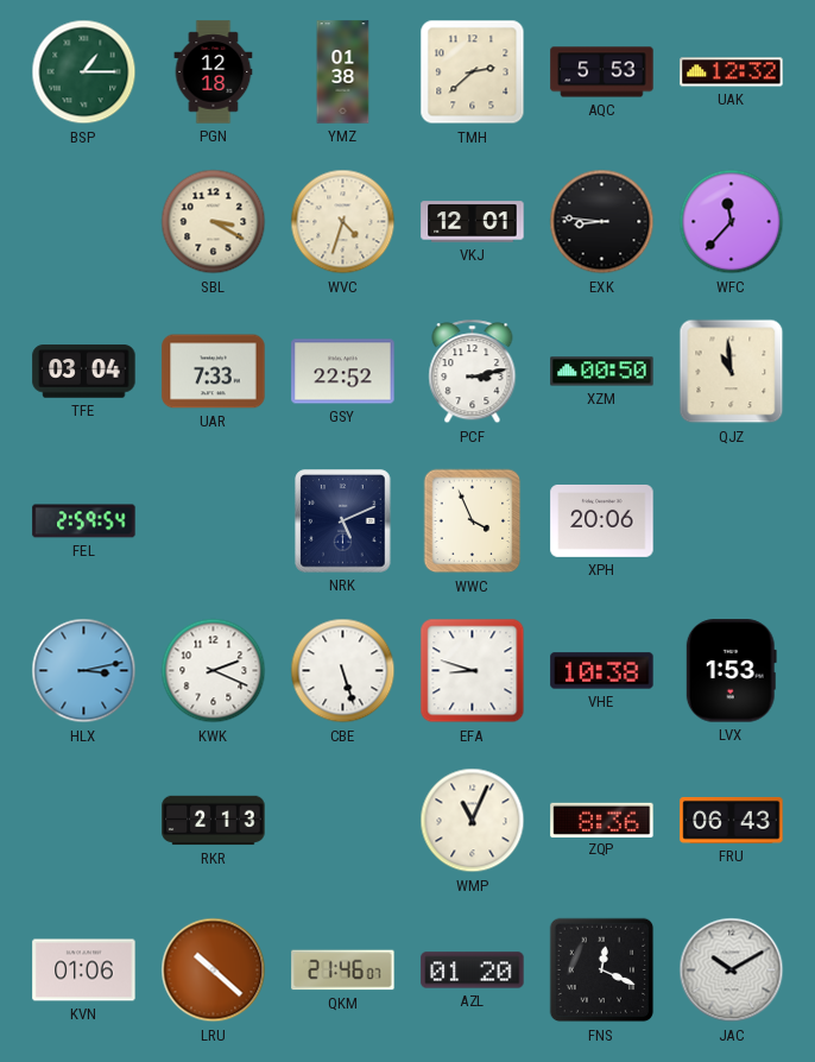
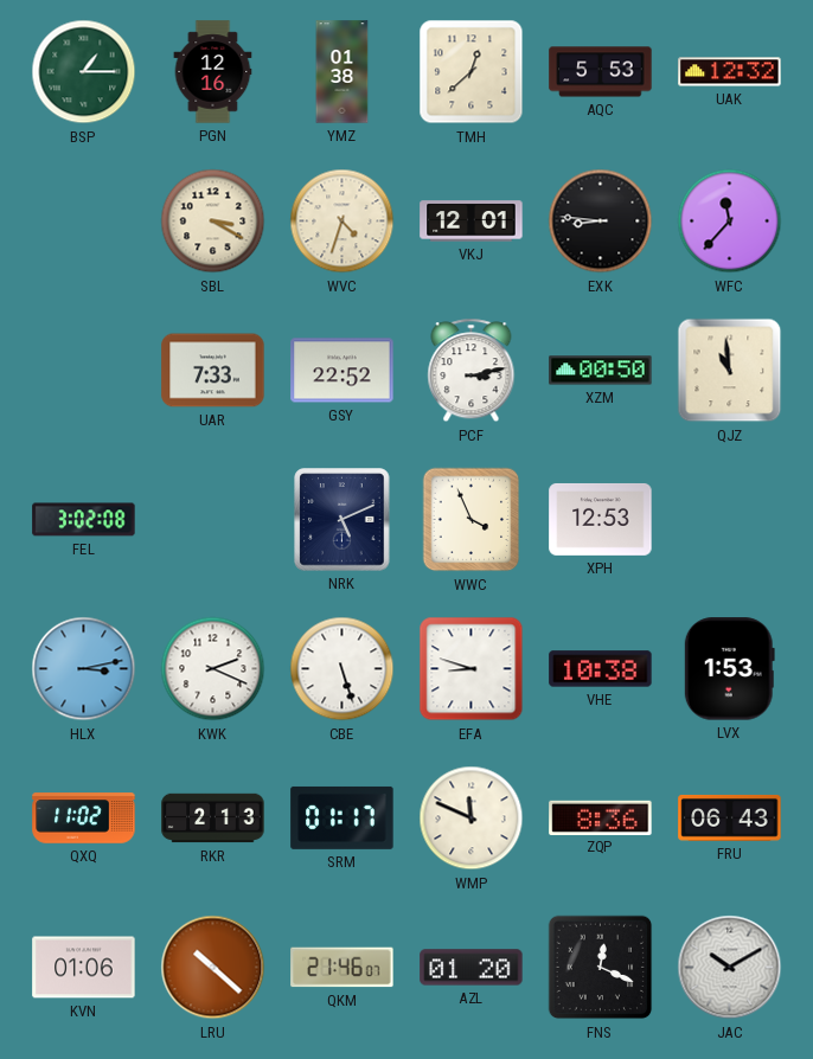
PGN: 12:18 -> 12:16 (213, 72)
TMH: 2:38 -> 12:38 (472, 72)
TFE: 03:04 -> none (84, 372)
FEL: 2:59 -> 3:02 (84, 520)
XPH: 20:06 -> 12:53 (601, 519)
QXQ: none -> 11:02 (84, 819)
SRM: none -> 01:17 (343, 817)
WMP: 11:04 -> 11:49 (472, 819)
